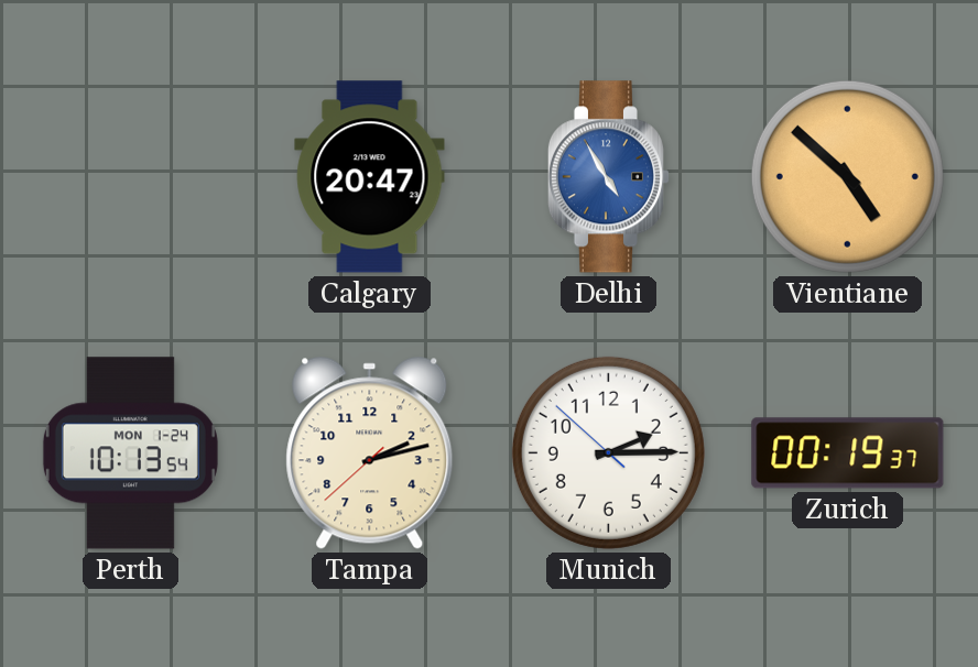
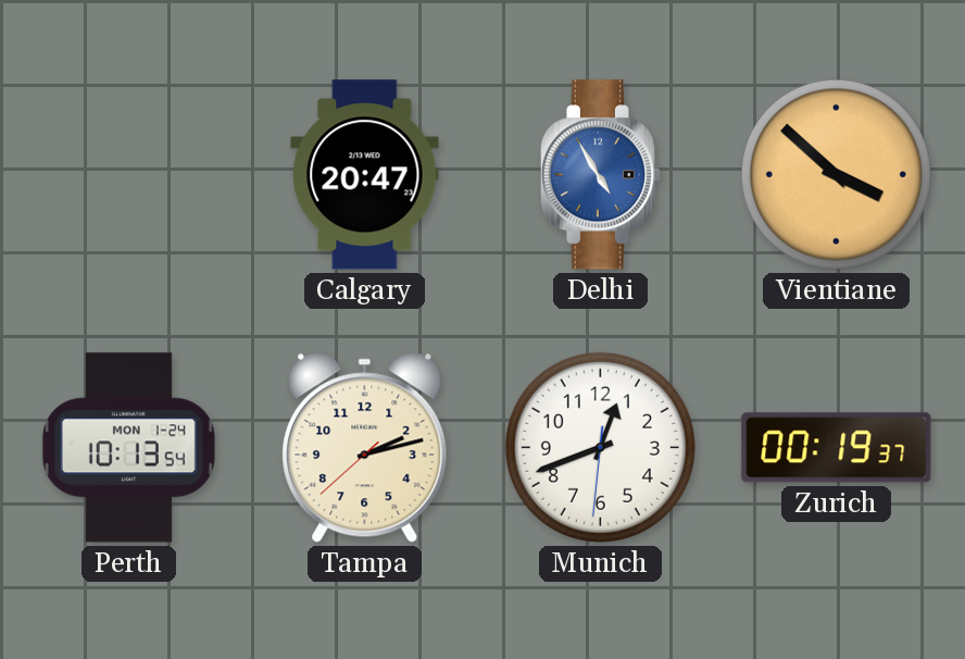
Vientiane: 4:52 -> 3:52 (836, 174)
Munich: 2:14 -> 12:41 (600, 447)
